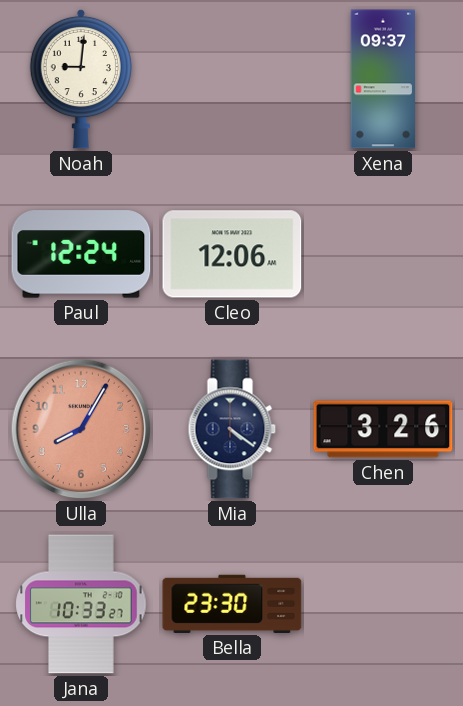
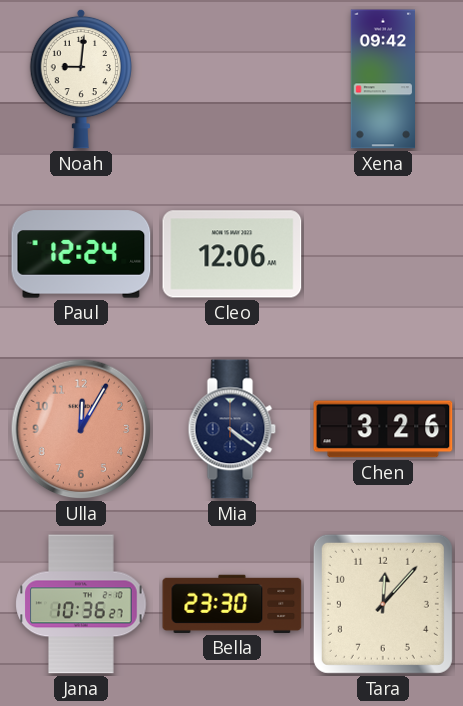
Xena: 09:37 -> 09:42 (382, 79)
Ulla: 8:05 -> 12:05 (81, 429)
Jana: 10:33 -> 10:36 (81, 604)
Tara: none -> 12:07 (383, 604)
